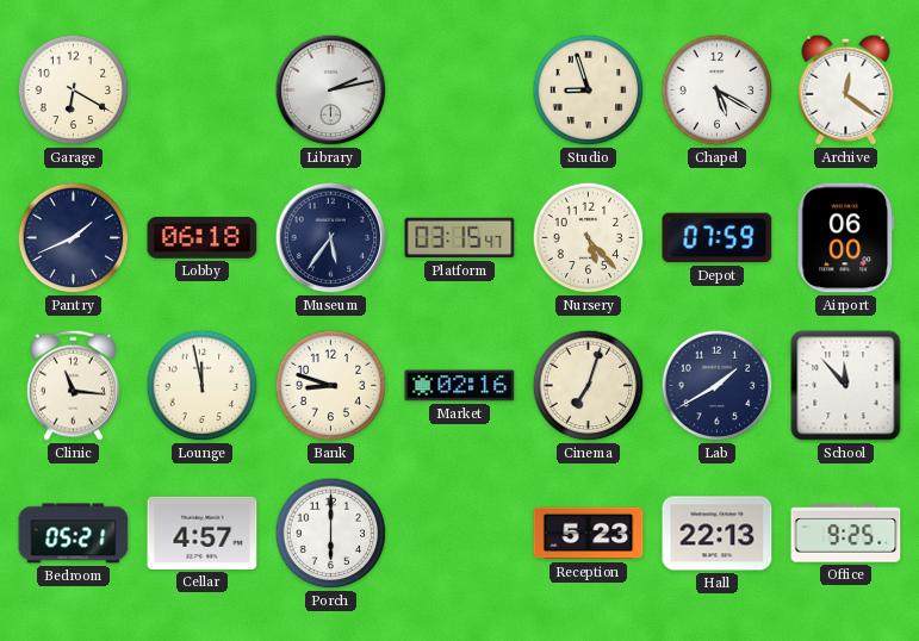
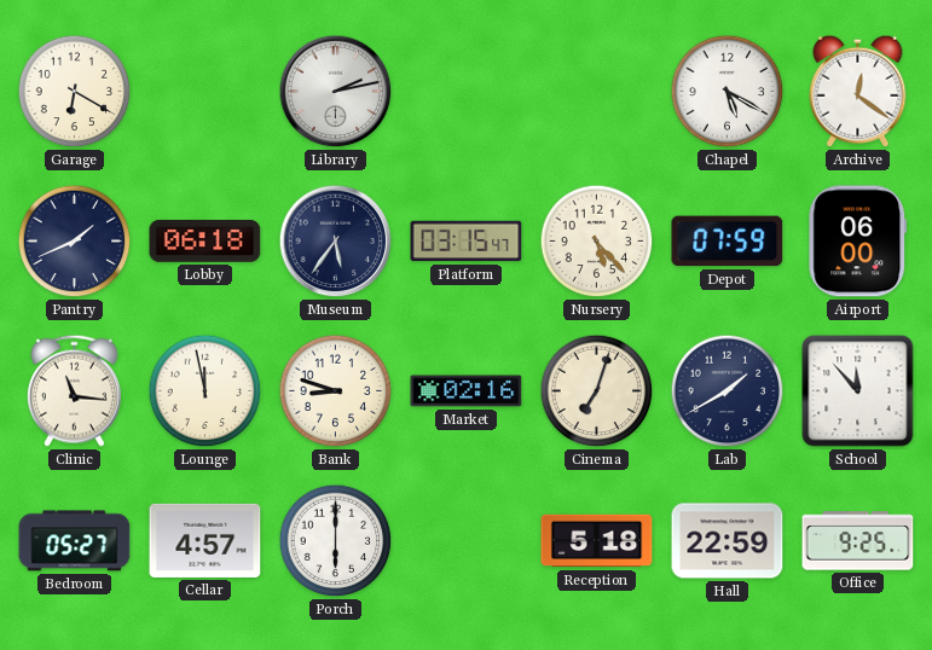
Studio: 8:57 -> none (589, 91)
Bedroom: 05:21 -> 05:27 (75, 541)
Reception: 5:23 -> 5:18 (597, 541)
Hall: 22:13 -> 22:59 (728, 541)
